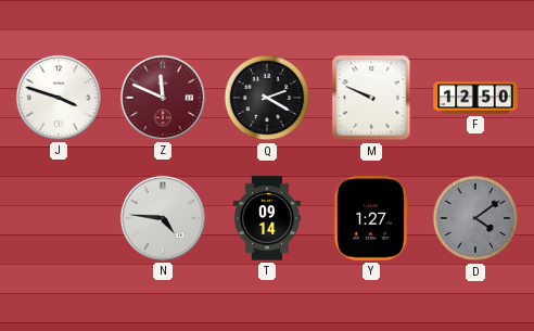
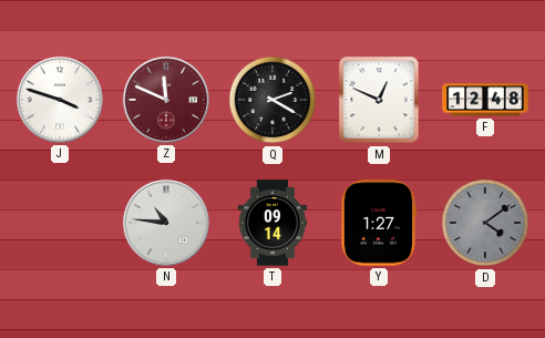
M: 9:49 -> 12:49 (379, 100)
F: 12:50 -> 12:48 (485, 100)
N: 4:46 -> 10:46 (166, 223)
